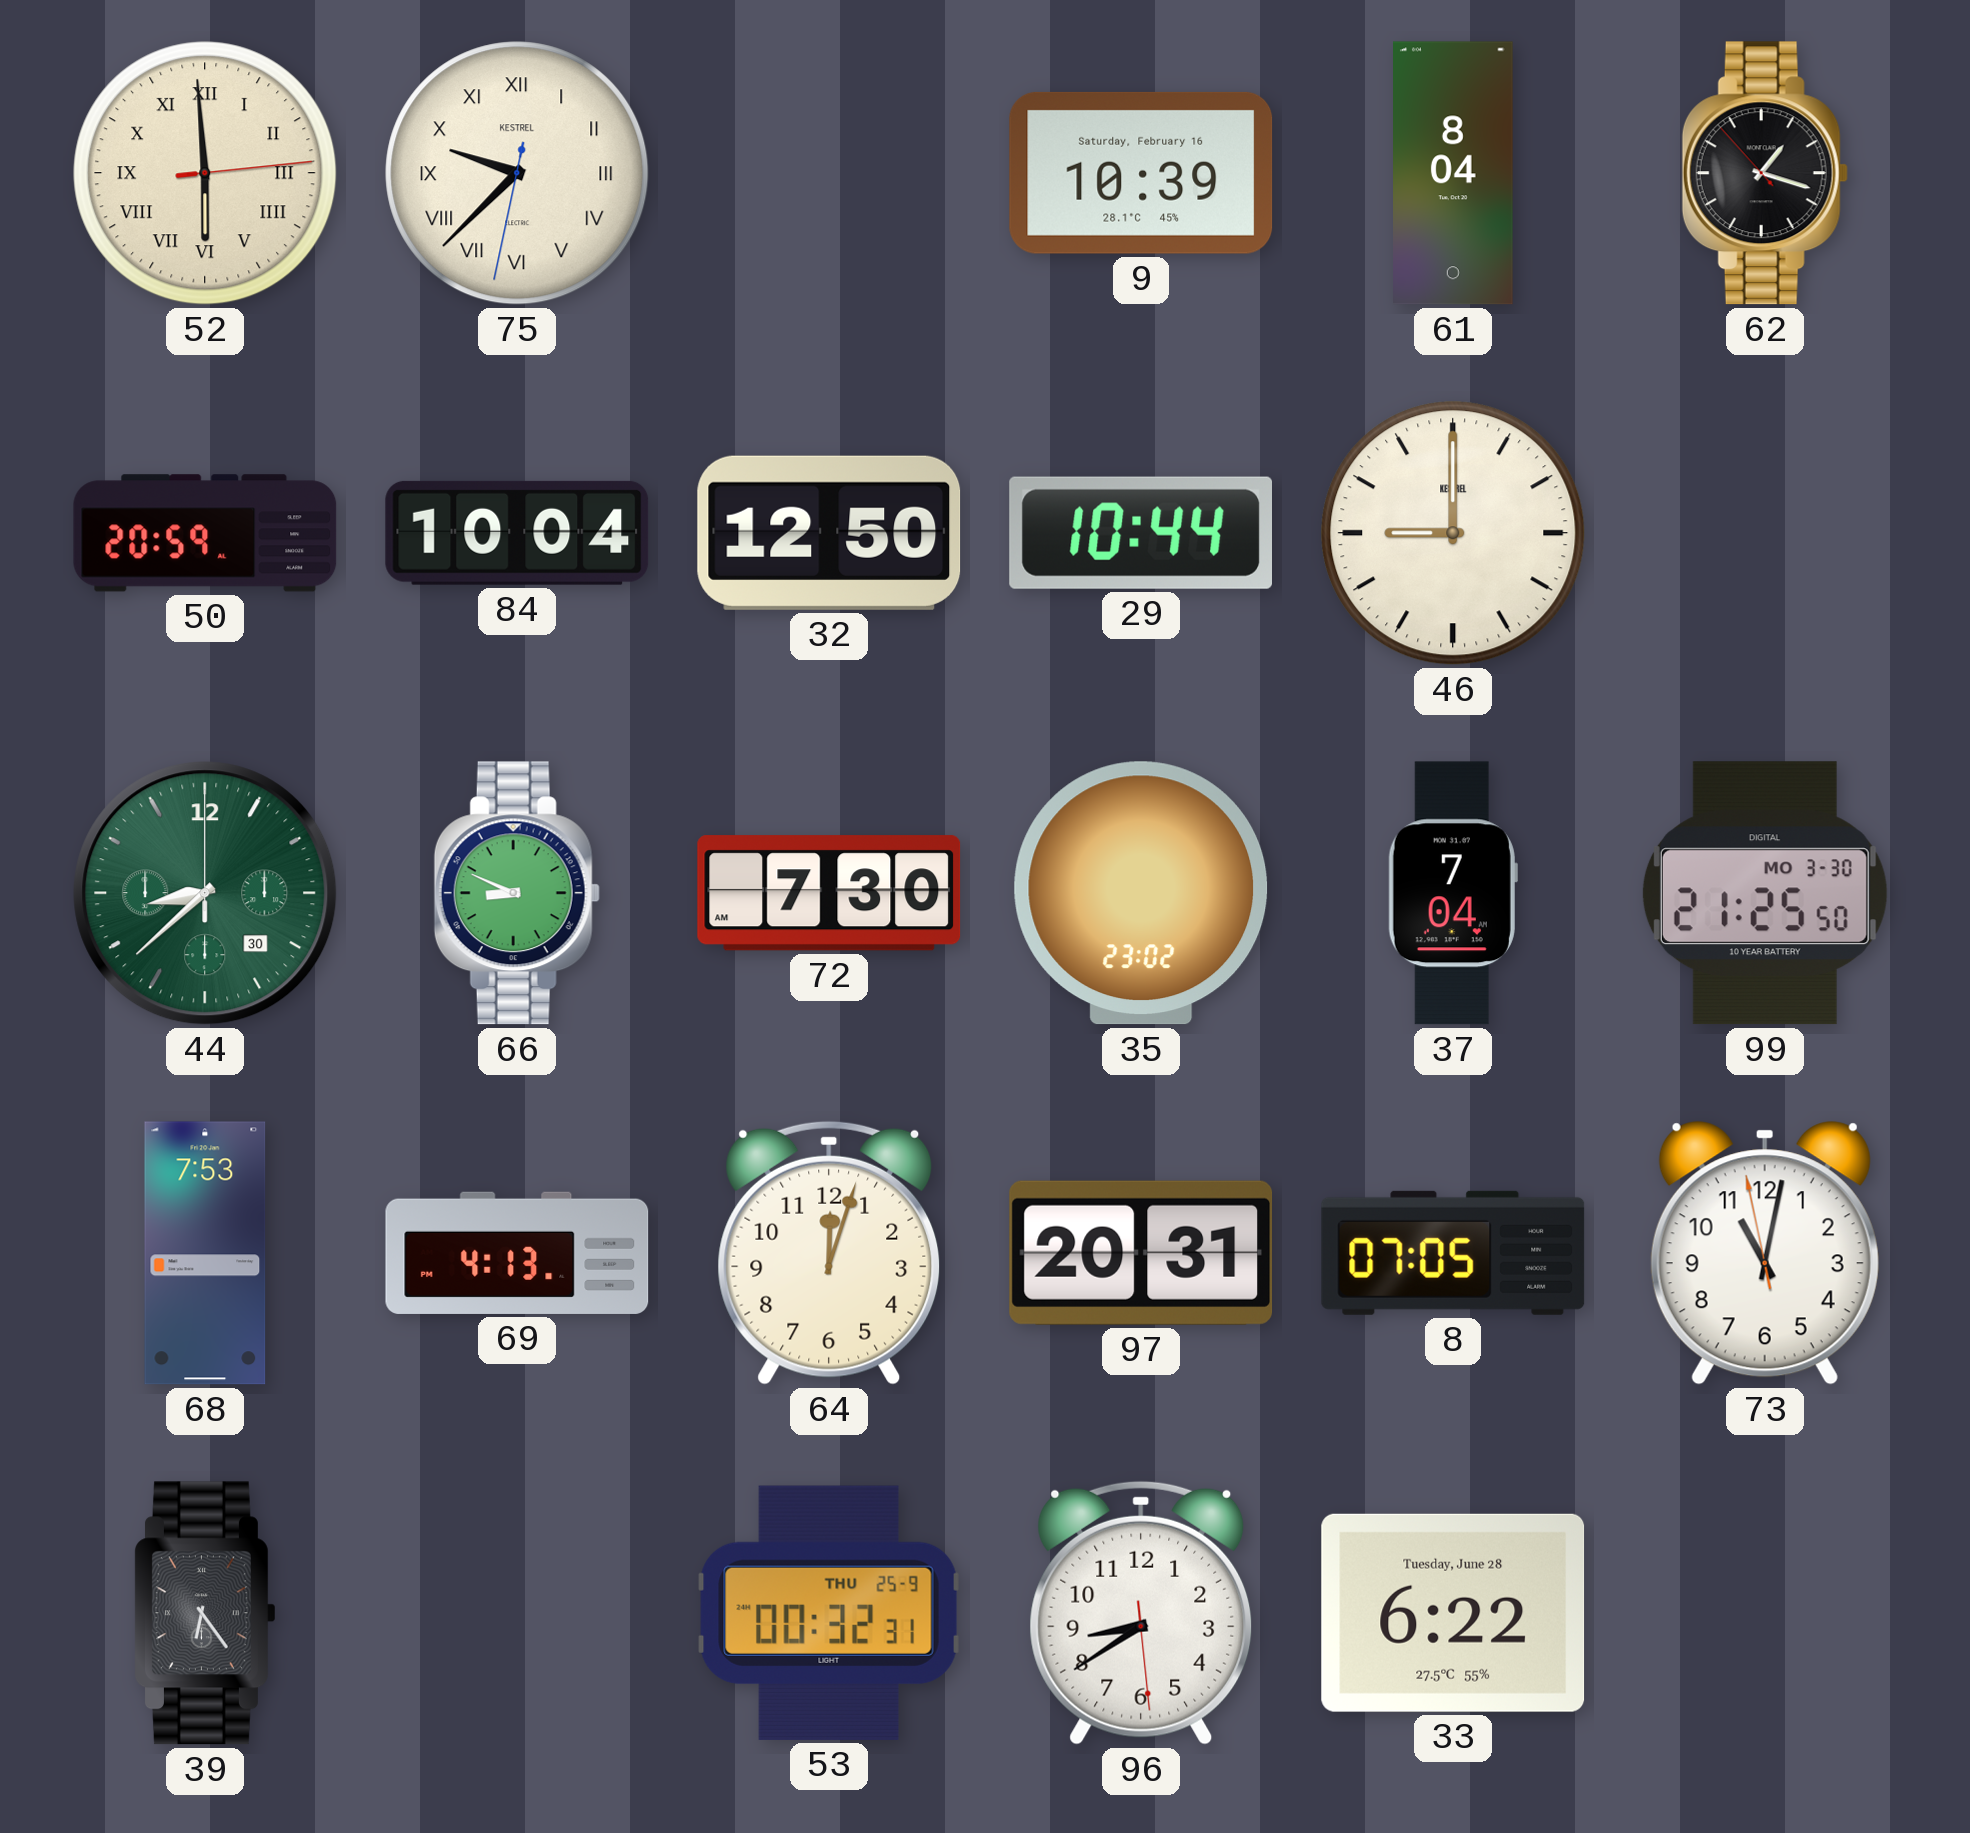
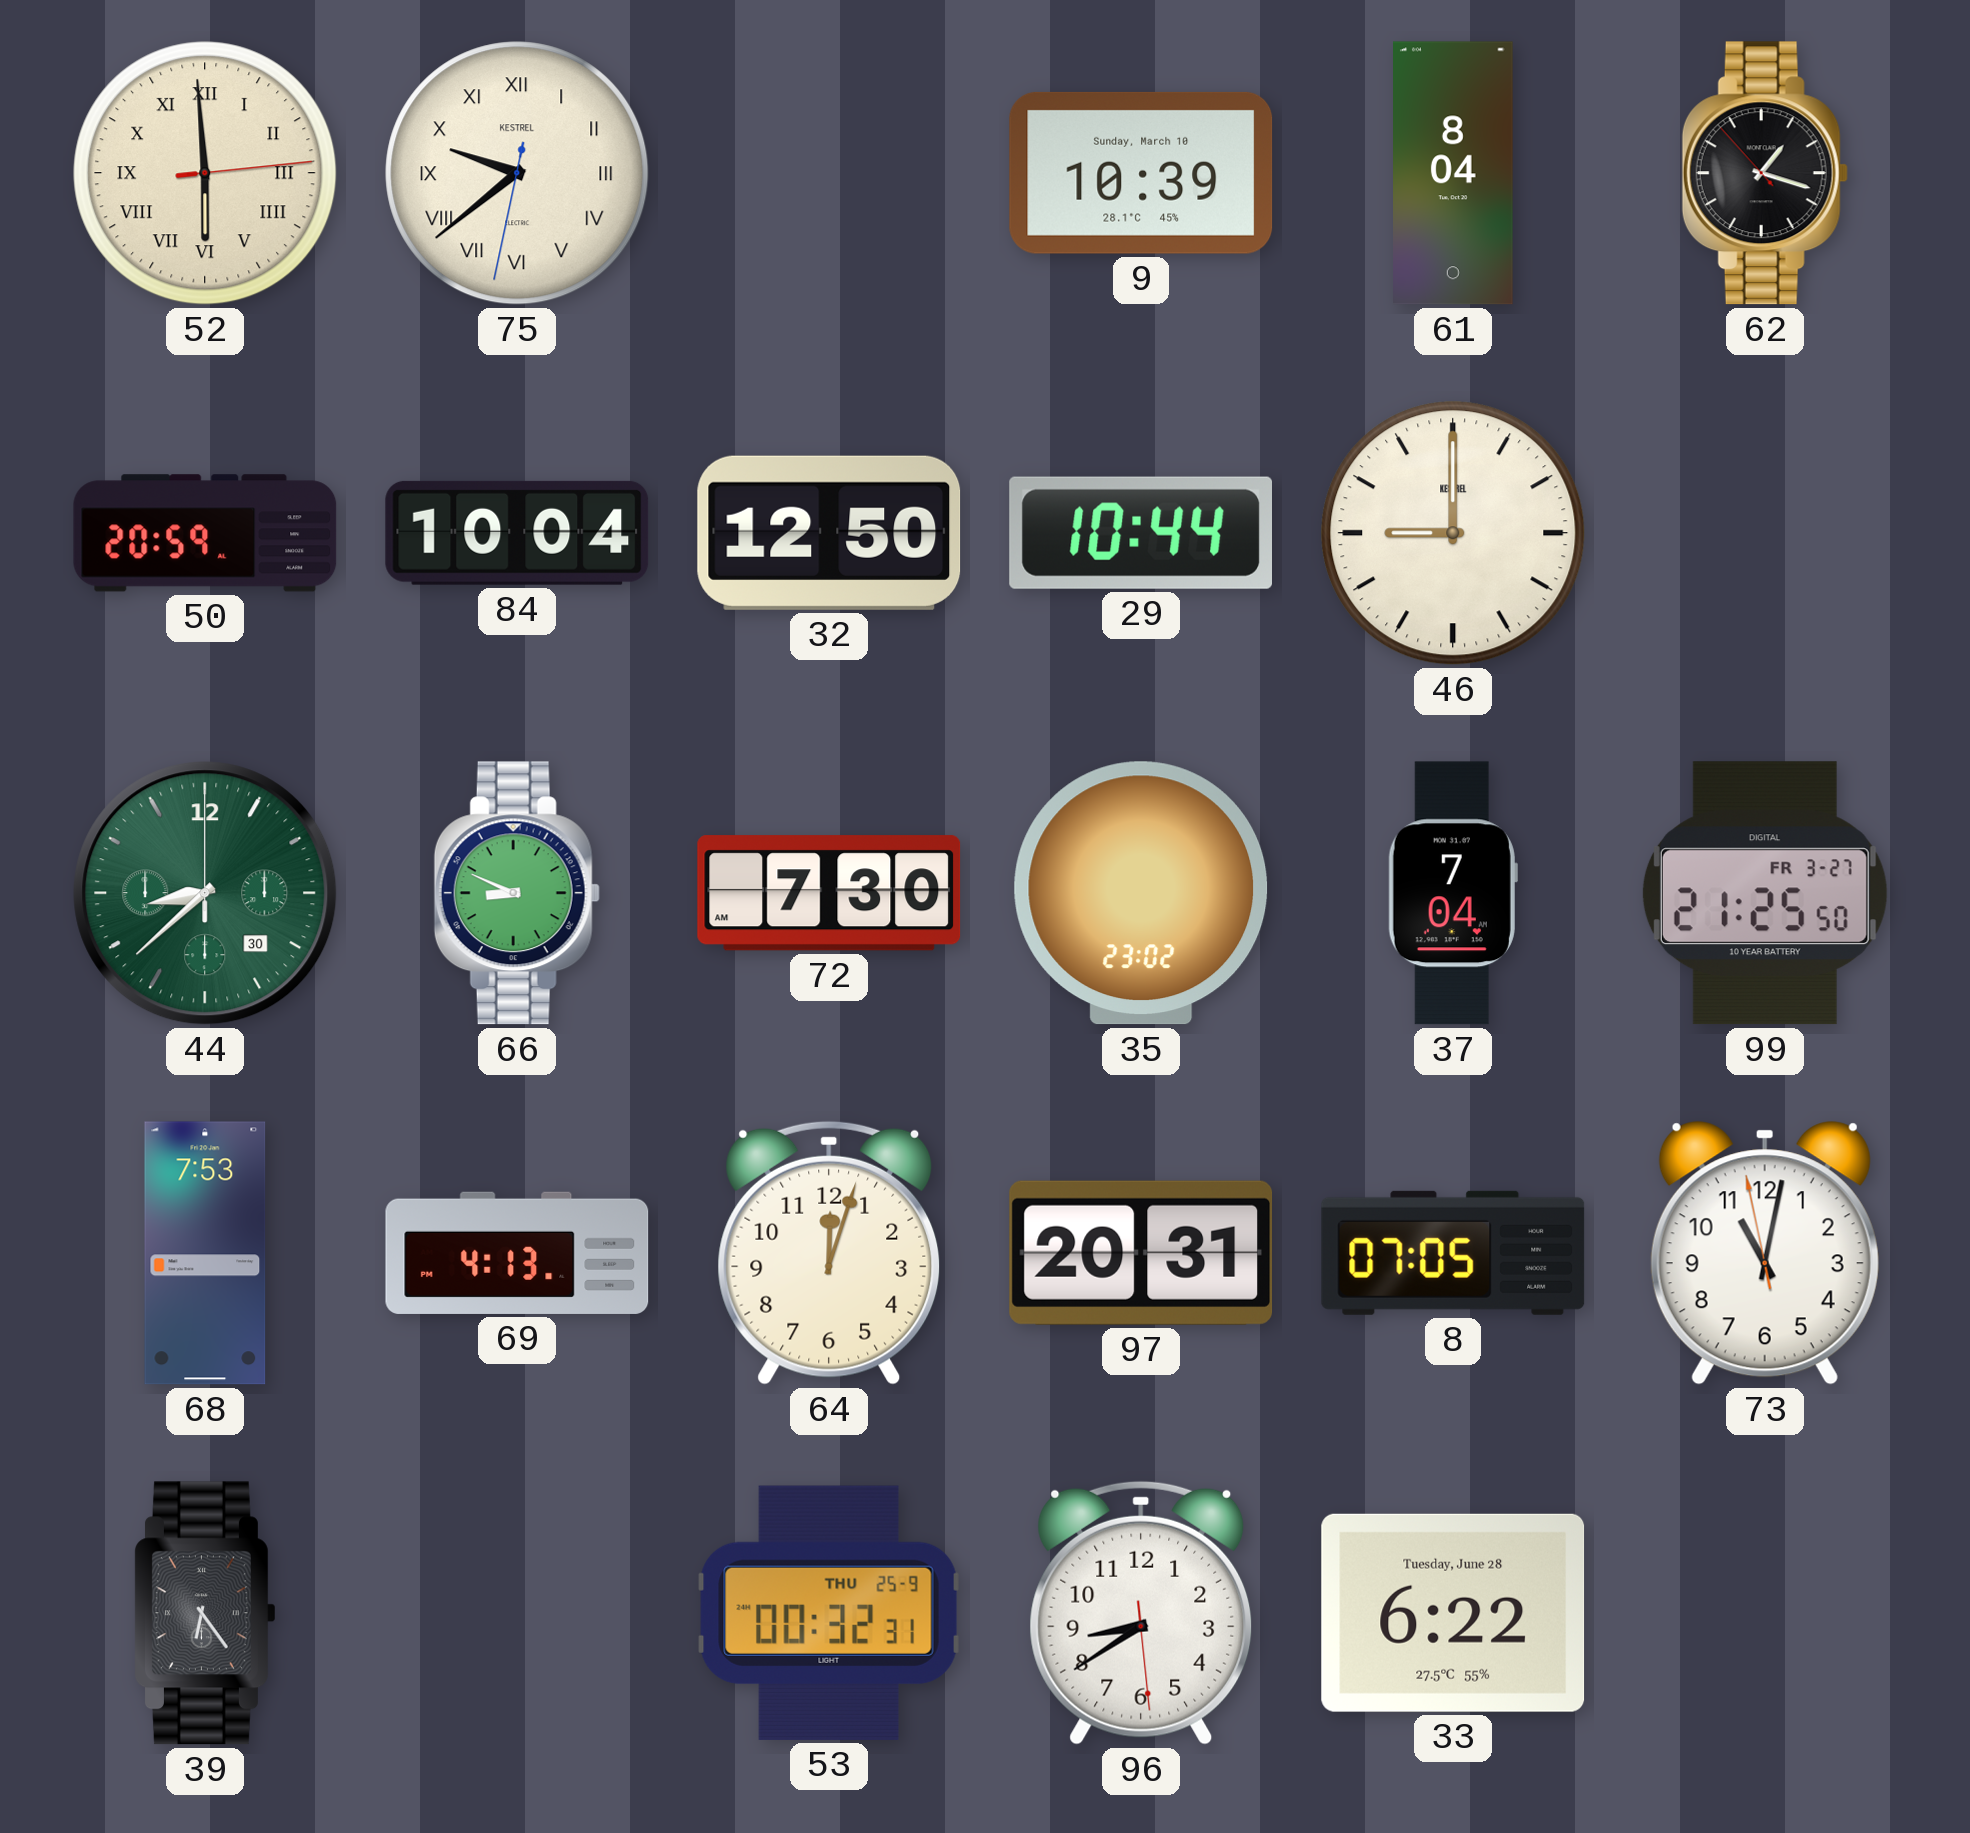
75: 9:37 -> 9:38 (517, 173)
9 date: Saturday, February 16 -> Sunday, March 10 (1141, 173)
99 date: MO 3-30 -> FR 3-27 (1765, 893)
